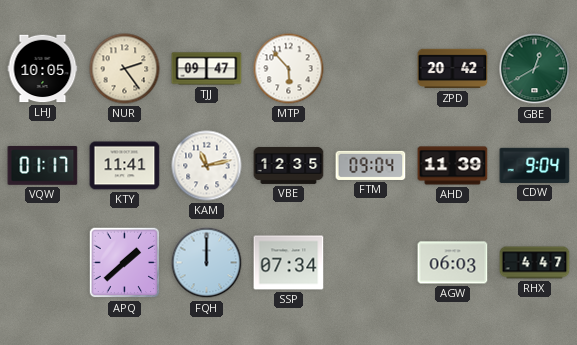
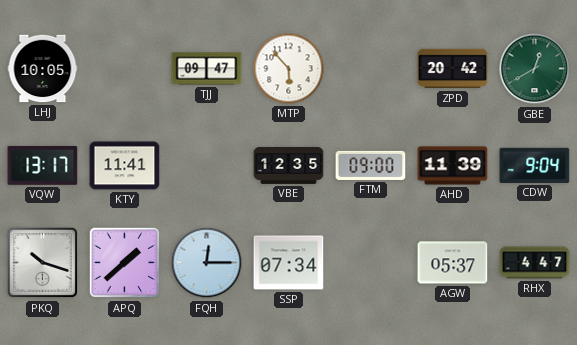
NUR: 2:24 -> none (125, 69)
VQW: 01:17 -> 13:17 (43, 166)
KAM: 11:13 -> none (207, 166)
FTM: 09:04 -> 09:00 (371, 165)
PKQ: none -> 10:18 (43, 263)
FQH: 12:00 -> 12:15 (207, 263)
AGW: 06:03 -> 05:37 (453, 263)
